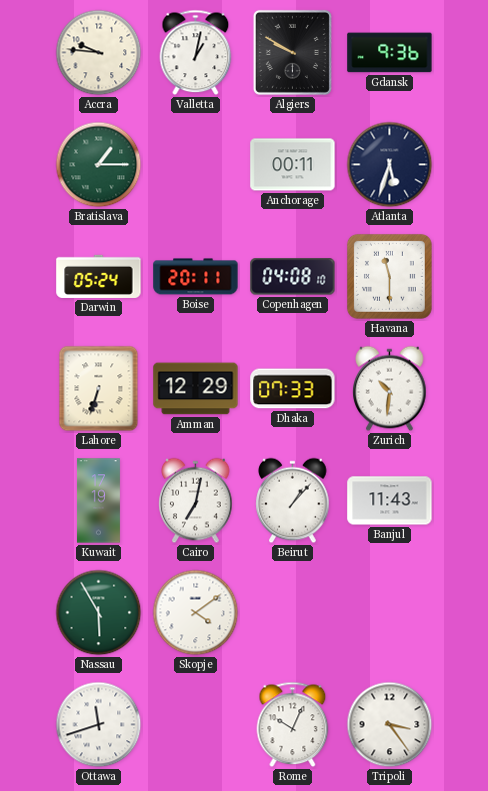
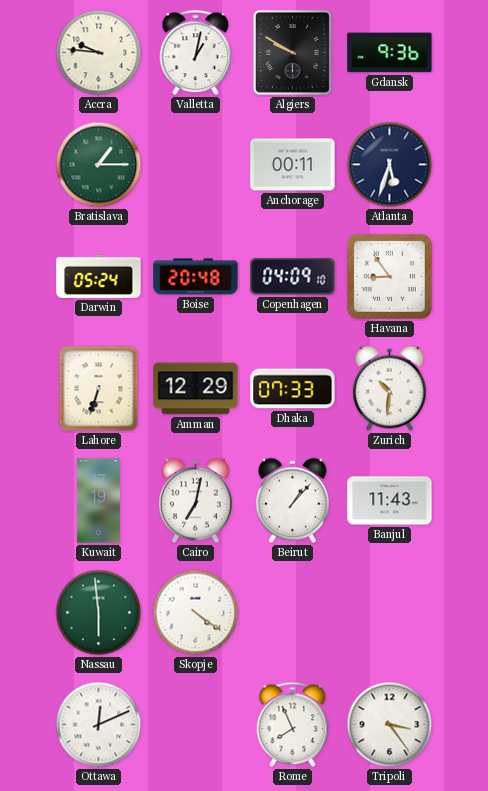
Boise: 20:11 -> 20:48 (196, 277)
Copenhagen: 04:08 -> 04:09 (293, 277)
Havana: 11:30 -> 8:54 (389, 276)
Nassau: 5:55 -> 5:59 (99, 613)
Skopje: 4:09 -> 4:21 (196, 613)
Ottawa: 11:42 -> 12:11 (99, 725)
Rome: 10:04 -> 7:56 (293, 725)
